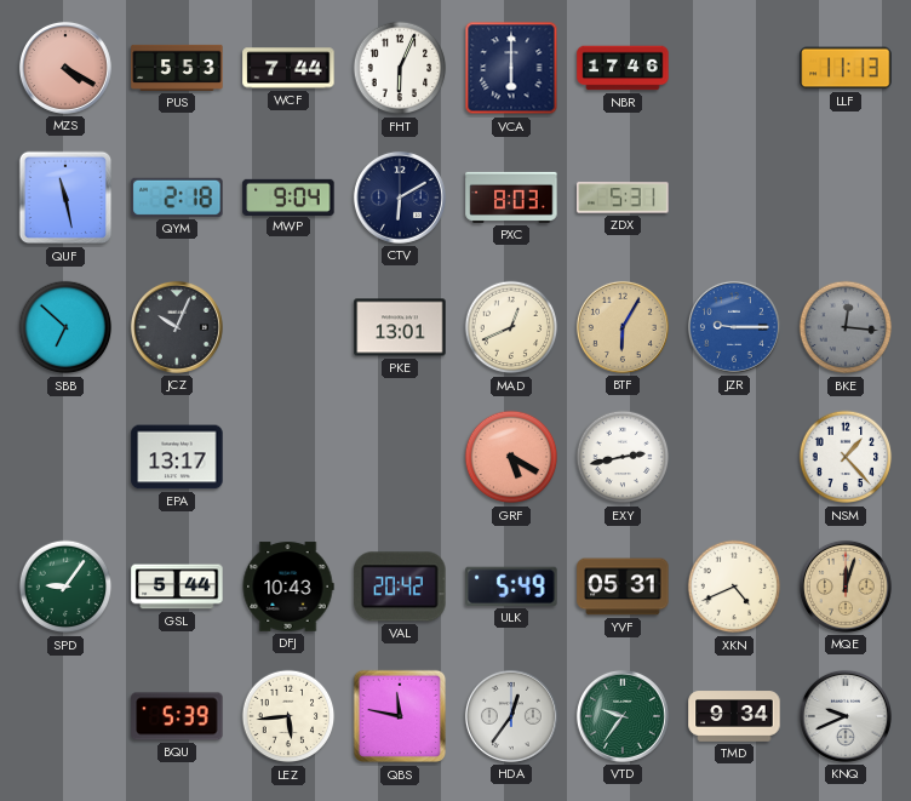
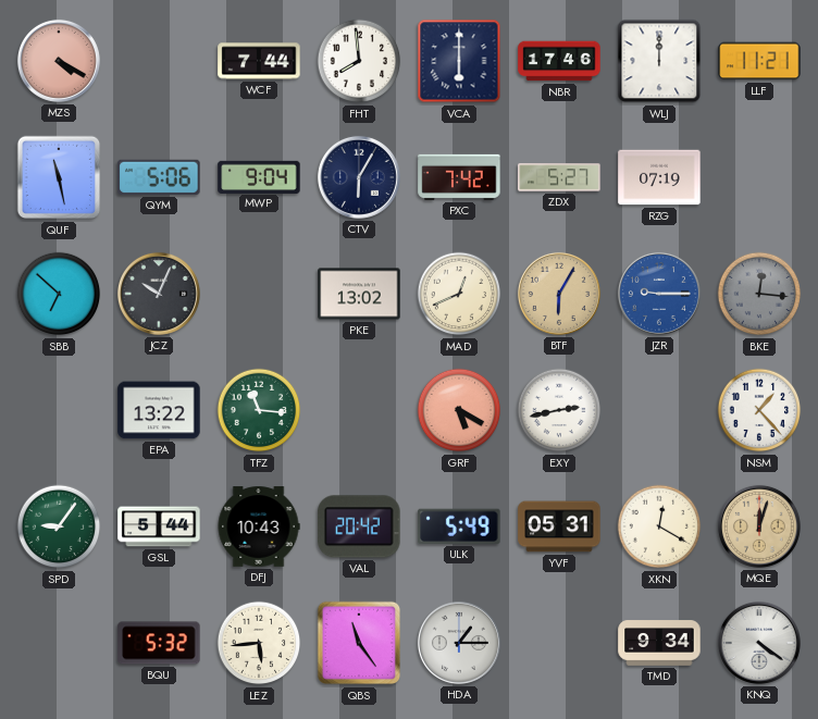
PUS: 5:53 -> none (177, 68)
FHT: 6:04 -> 7:59 (359, 61)
WLJ: none -> 12:00 (659, 61)
LLF: 11:13 -> 11:21 (759, 61)
QYM: 2:18 -> 5:06 (159, 177)
CTV: 6:10 -> 6:05 (359, 177)
PXC: 8:03 -> 7:42 (459, 177)
ZDX: 5:31 -> 5:27 (559, 177)
RZG: none -> 07:19 (659, 177)
PKE: 13:01 -> 13:02 (359, 294)
EPA: 13:17 -> 13:22 (159, 410)
TFZ: none -> 11:16 (259, 410)
XKN: 4:41 -> 12:20 (659, 526)
BQU: 5:39 -> 5:32 (159, 643)
QBS: 11:47 -> 11:24 (359, 643)
HDA: 12:36 -> 1:15 (459, 643)
VTD: 9:36 -> none (623, 716)
KNQ: 9:41 -> 4:21 (759, 643)
